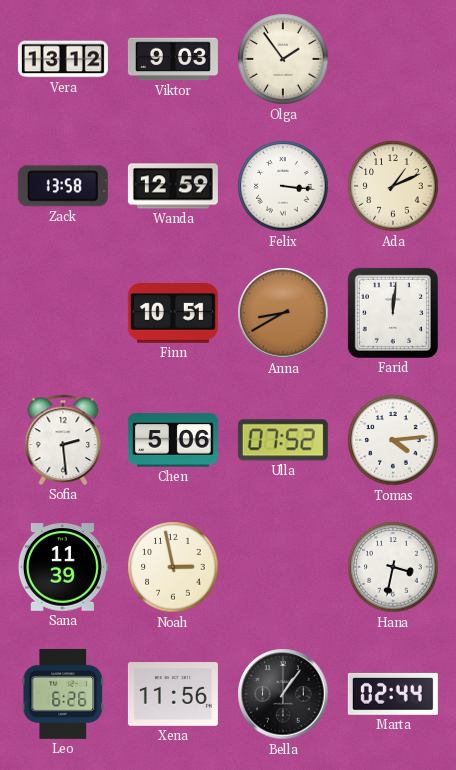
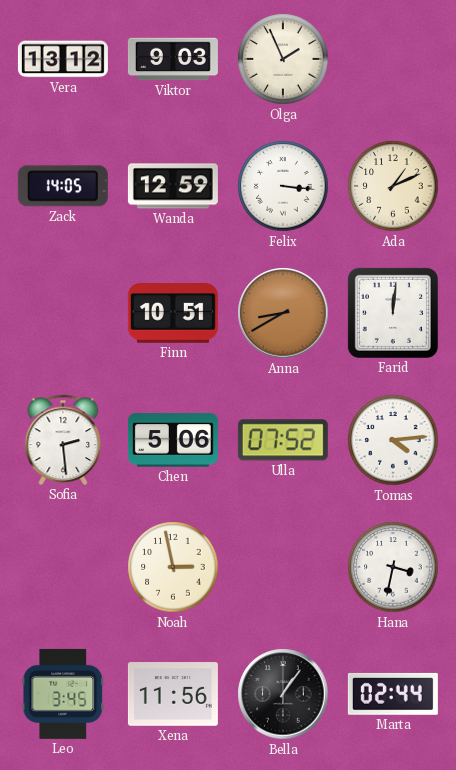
Olga: 1:54 -> 1:56 (283, 59)
Zack: 13:58 -> 14:05 (63, 186)
Sana: 11:39 -> none (63, 567)
Leo: 6:26 -> 3:45 (63, 694)
